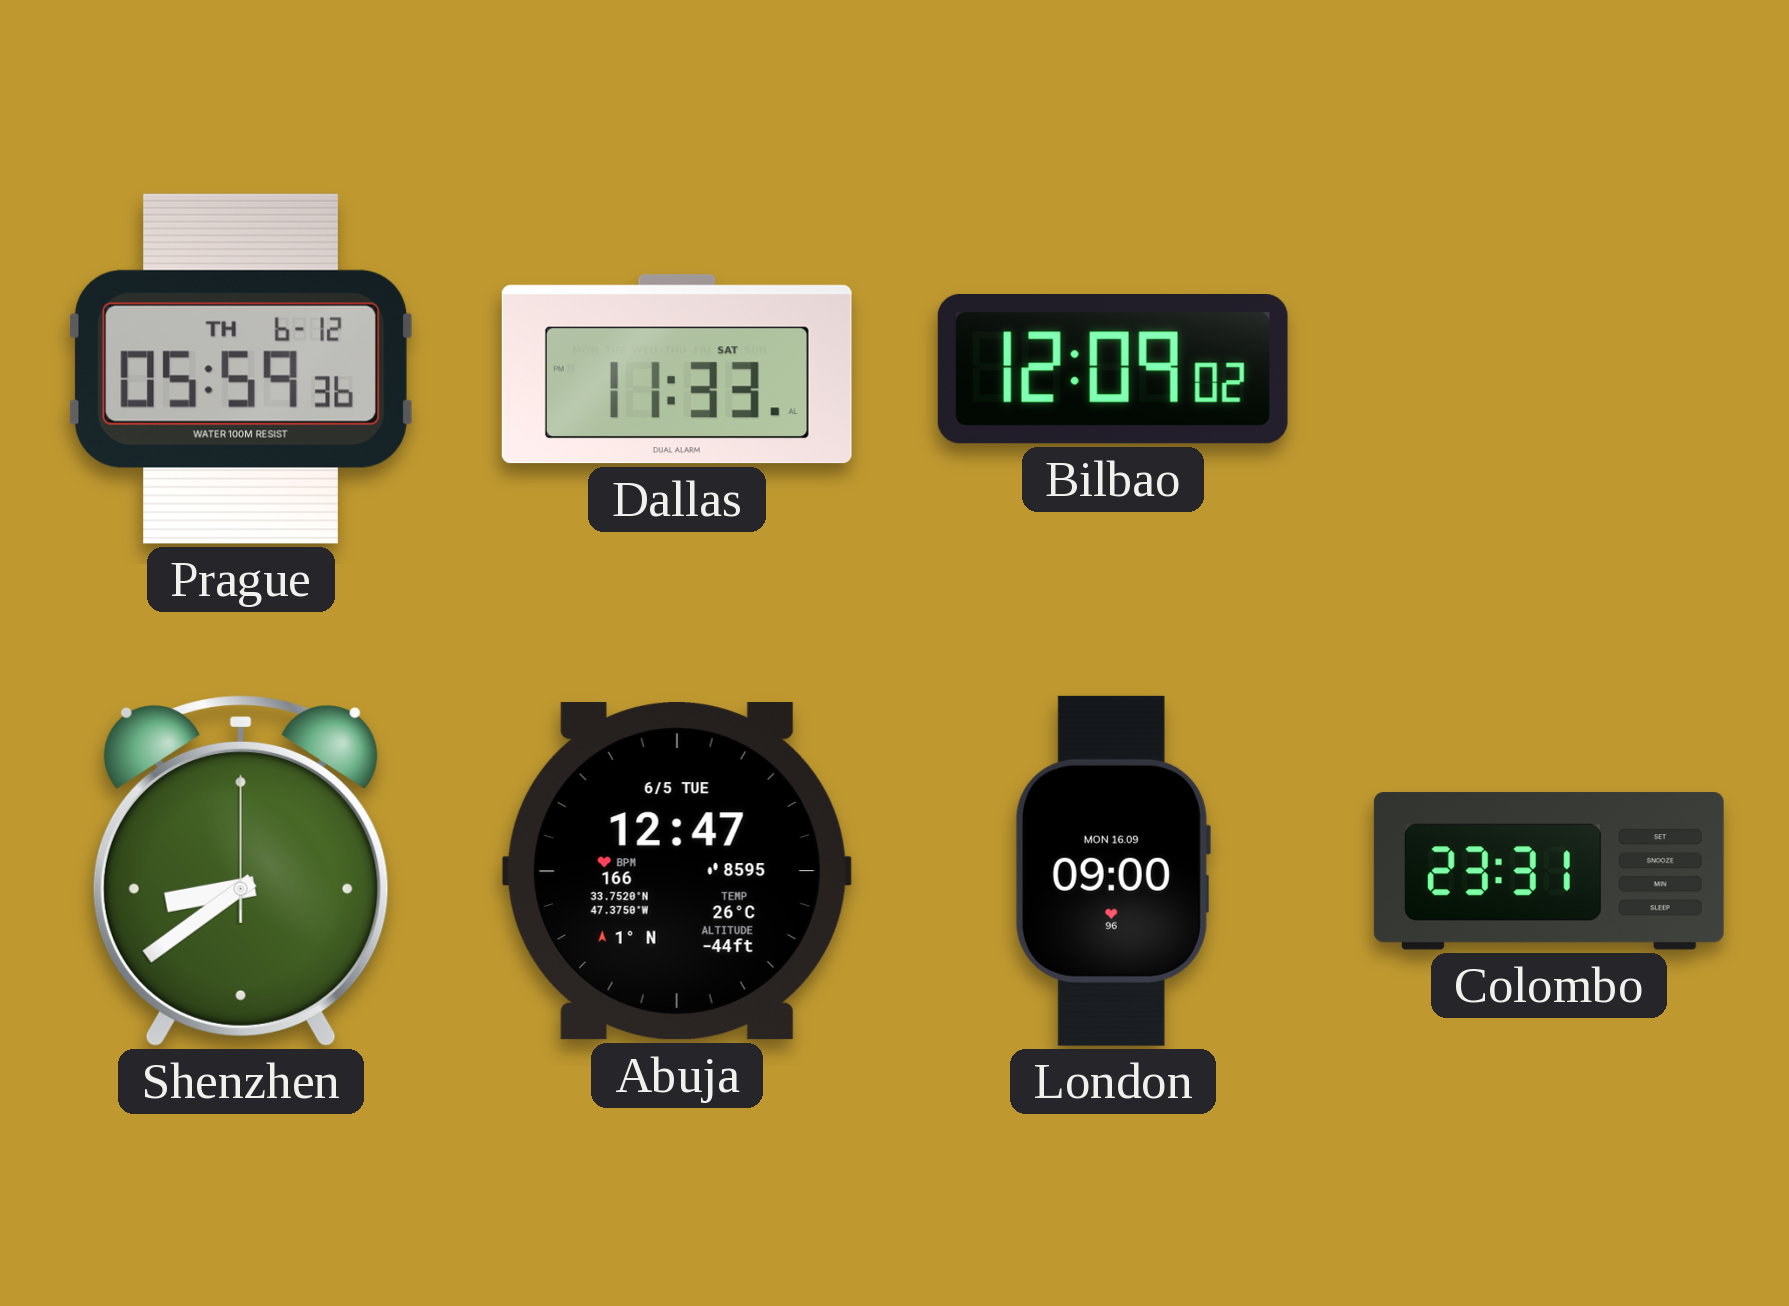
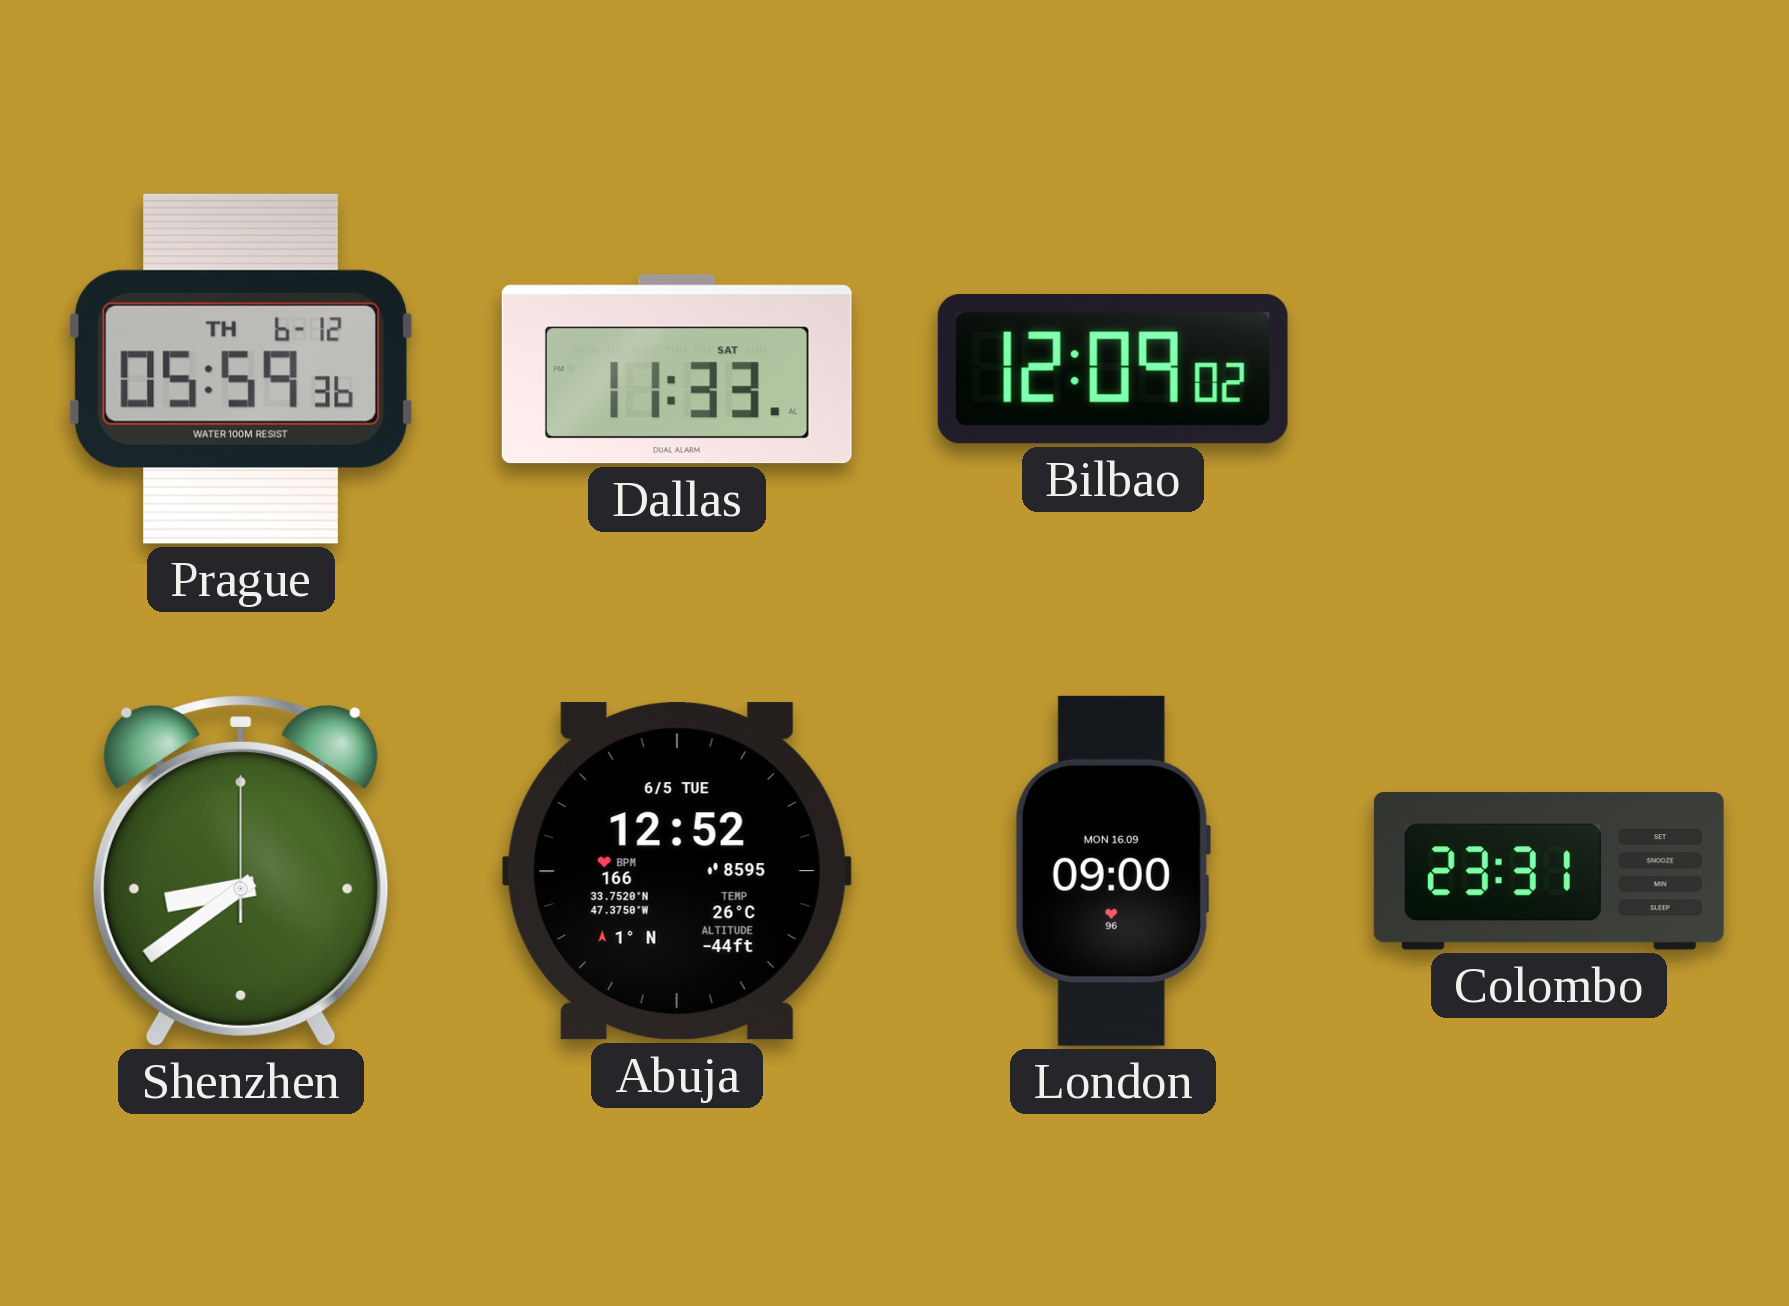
Abuja: 12:47 -> 12:52 (677, 871)
